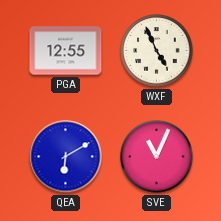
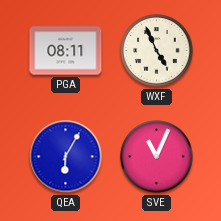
PGA: 12:55 -> 08:11 (66, 51)
QEA: 6:10 -> 6:05 (66, 157)
